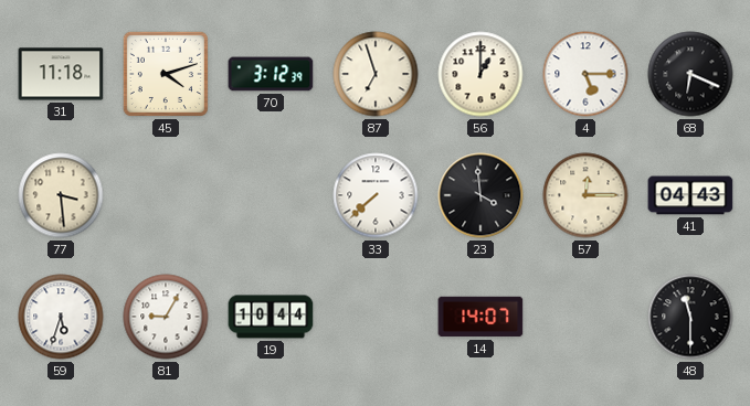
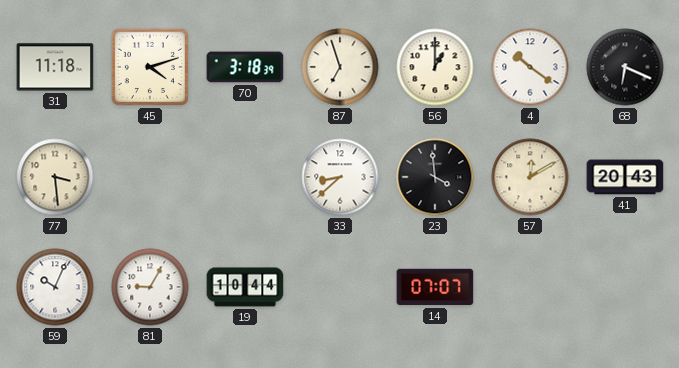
70: 3:12 -> 3:18 (245, 67)
4: 5:15 -> 10:21 (530, 67)
33: 7:38 -> 8:38 (340, 177)
57: 12:15 -> 12:10 (530, 177)
41: 04:43 -> 20:43 (625, 177)
59: 5:33 -> 10:04 (55, 287)
14: 14:07 -> 07:07 (435, 287)
48: 11:30 -> none (690, 317)
